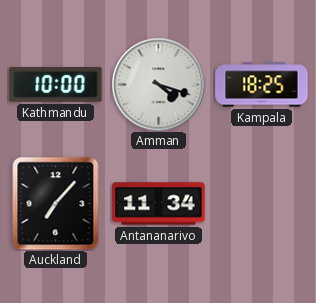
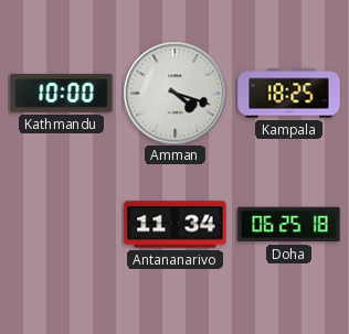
Auckland: 7:07 -> none (56, 203)
Doha: none -> 06:25 (289, 225)
